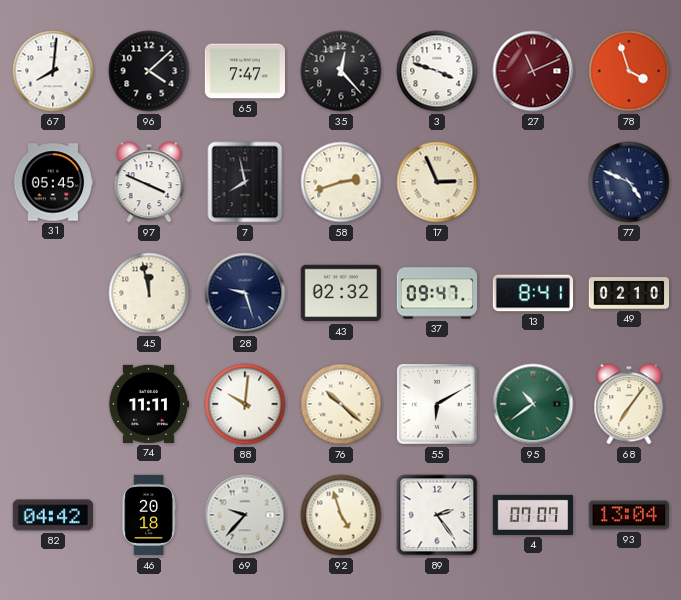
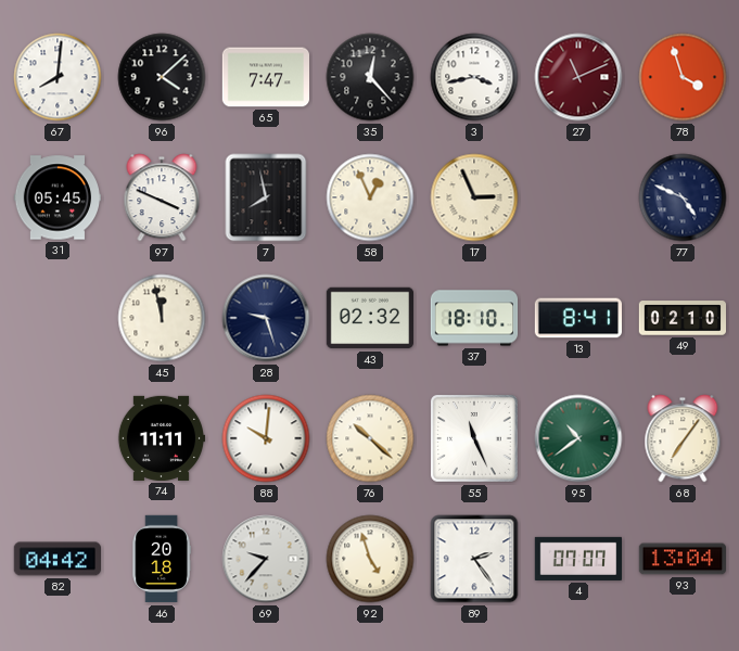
3: 3:48 -> 3:43 (474, 77)
58: 2:42 -> 12:56 (370, 197)
37: 09:47 -> 18:10 (474, 318)
55: 6:10 -> 11:26 (474, 438)
